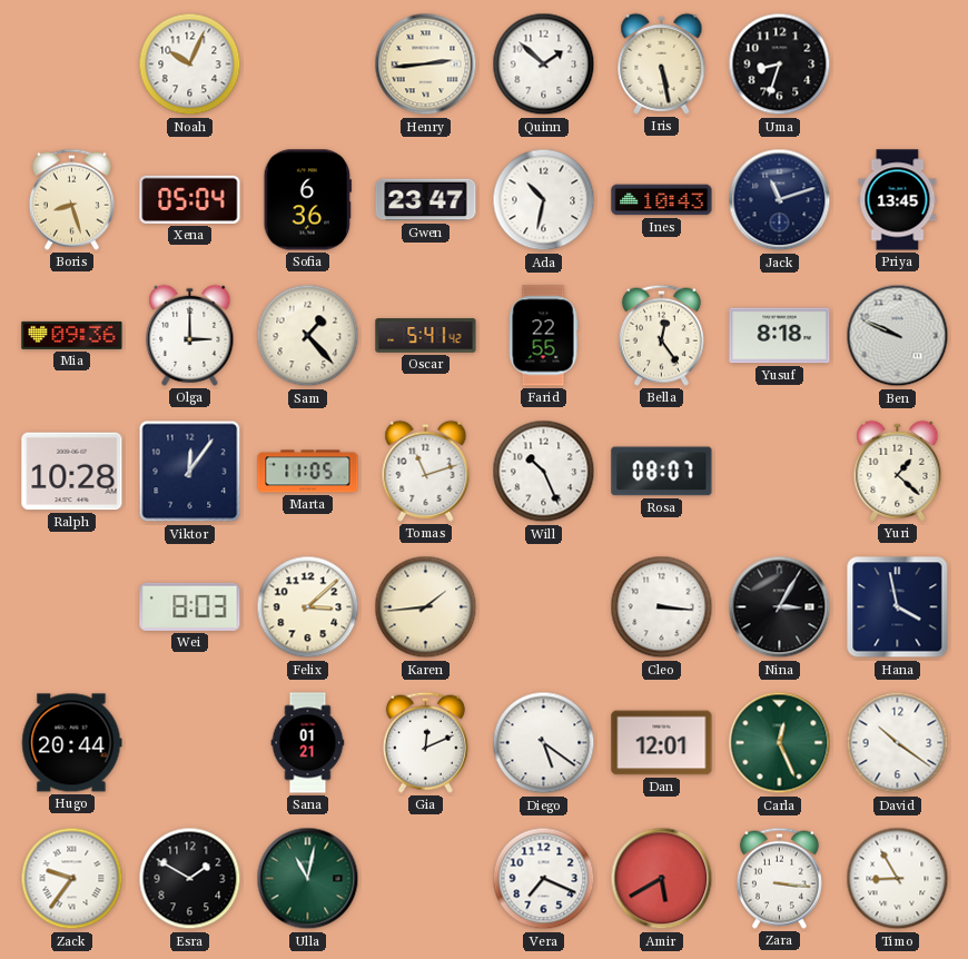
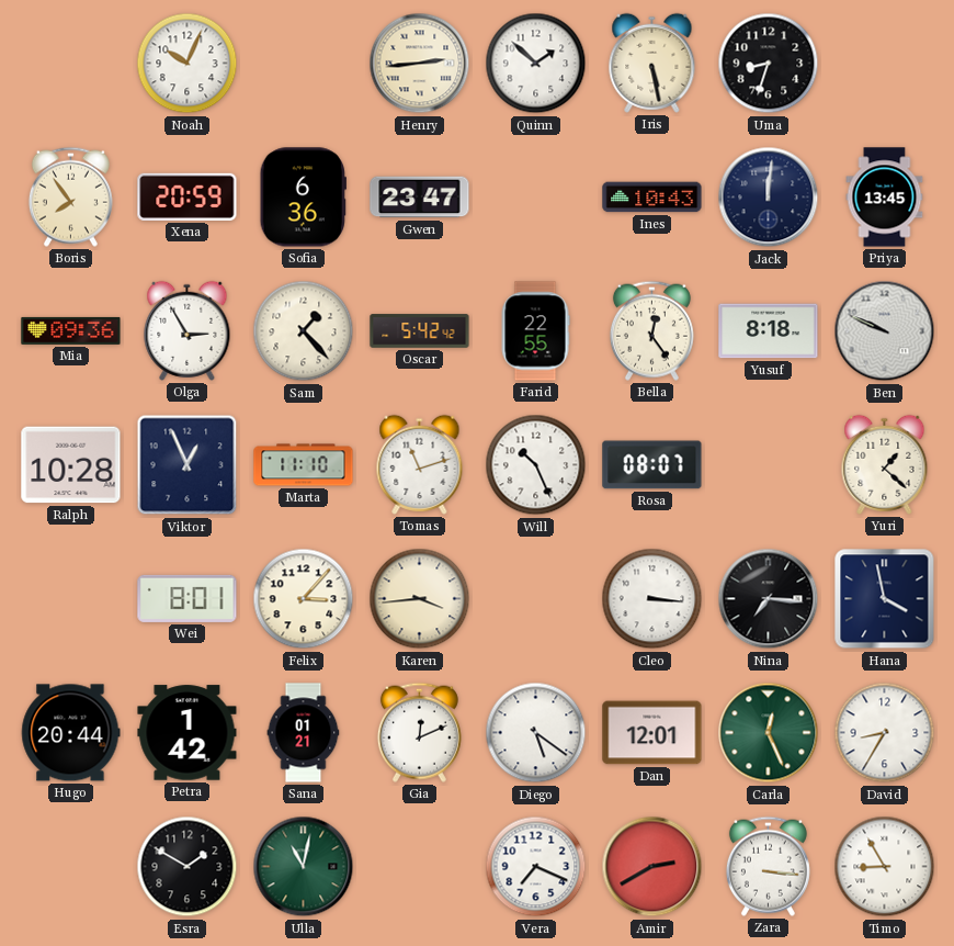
Boris: 8:27 -> 7:54 (70, 196)
Xena: 05:04 -> 20:59 (188, 196)
Ada: 10:32 -> none (544, 200)
Jack: 11:12 -> 12:01 (769, 198)
Olga: 3:00 -> 2:55 (188, 330)
Oscar: 5:41 -> 5:42 (420, 331)
Viktor: 12:06 -> 12:56 (188, 465)
Marta: 11:05 -> 11:10 (304, 465)
Wei: 8:03 -> 8:01 (188, 598)
Felix: 3:08 -> 3:07 (304, 599)
Karen: 1:44 -> 3:44 (420, 599)
Nina: 3:05 -> 7:16 (769, 599)
Petra: none -> 1:42 (188, 733)
David: 10:21 -> 8:35 (885, 733)
Zack: 9:36 -> none (72, 879)
Amir: 5:40 -> 2:40 (652, 867)
